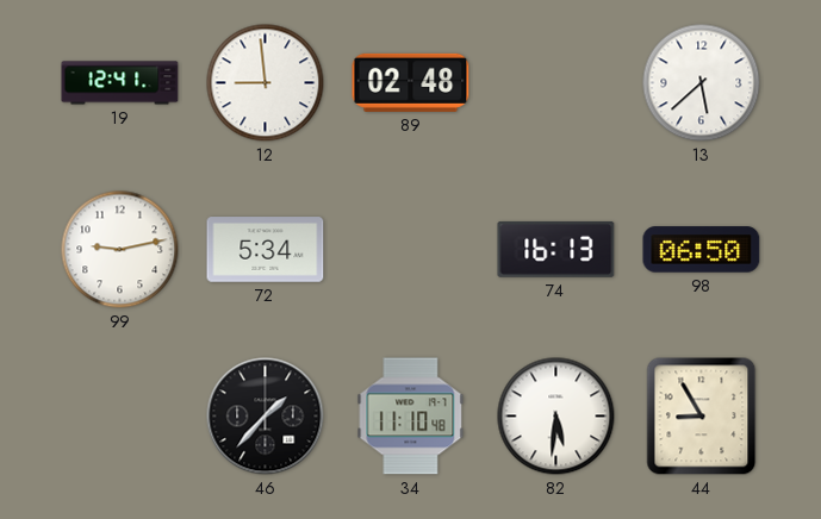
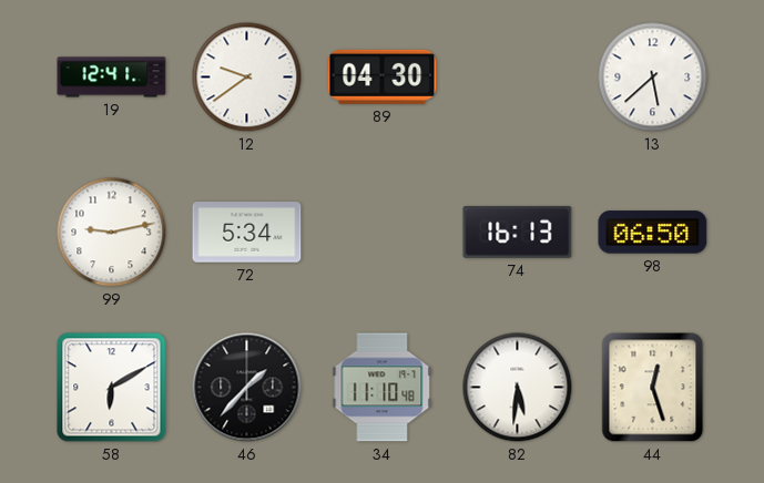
12: 8:59 -> 9:39 (247, 78)
89: 02:48 -> 04:30 (383, 76)
58: none -> 6:10 (112, 388)
44: 8:55 -> 12:27 (653, 388)
